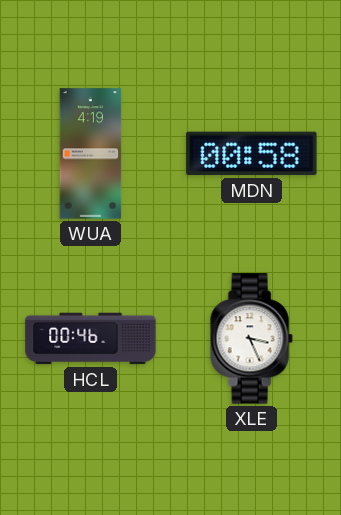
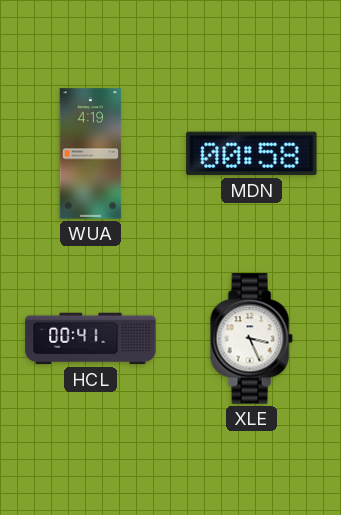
HCL: 00:46 -> 00:41 (91, 339)
